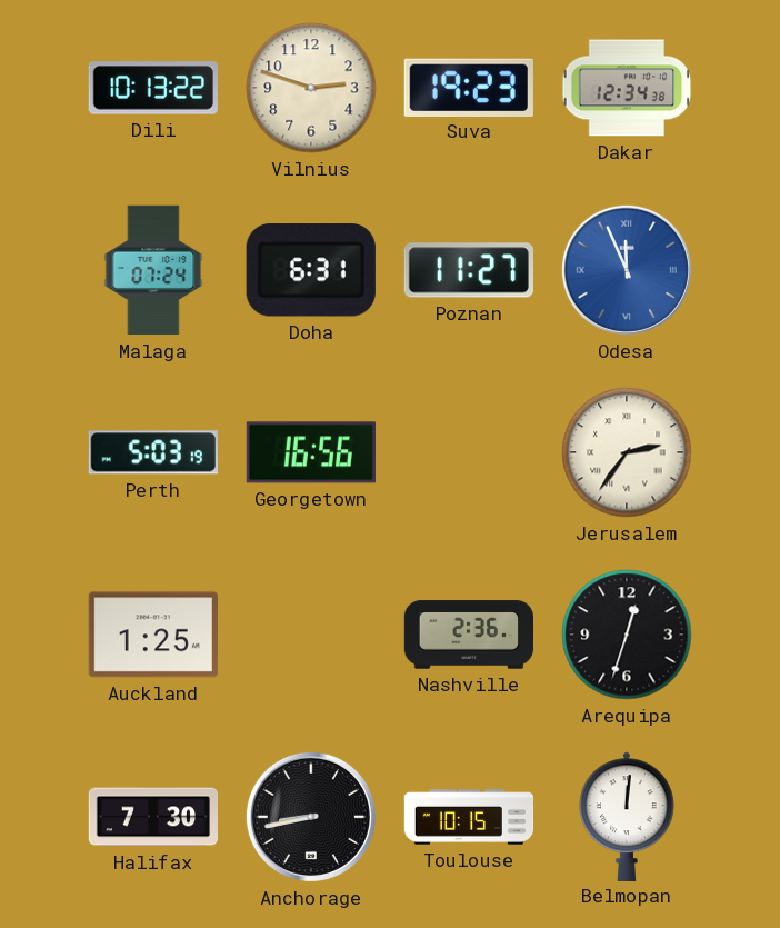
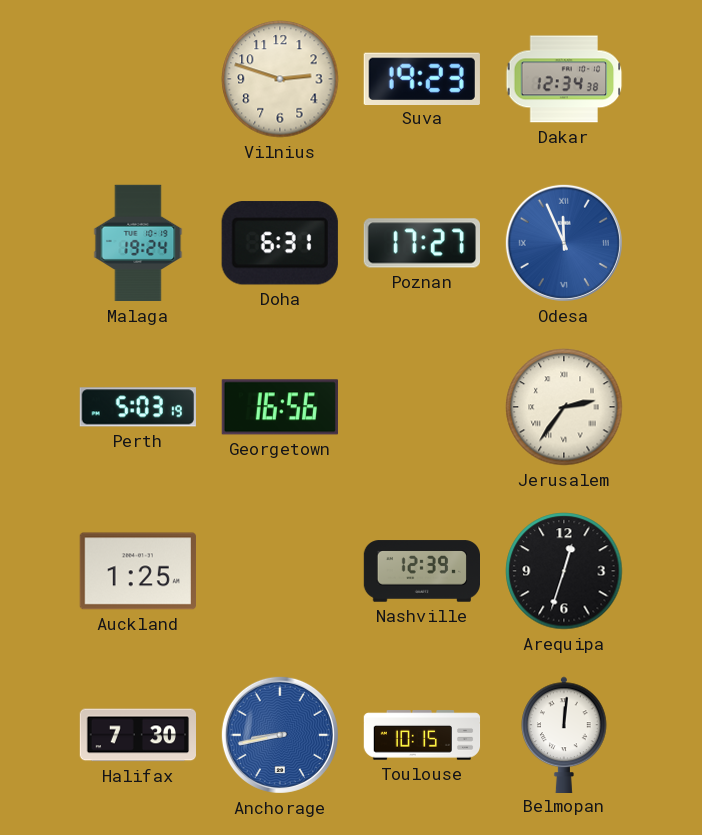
Dili: 10:13 -> none (153, 88)
Malaga: 07:24 -> 19:24 (138, 243)
Poznan: 11:27 -> 17:27 (421, 243)
Nashville: 2:36 -> 12:39 (422, 571)
Anchorage dial: black -> blue (280, 735)
